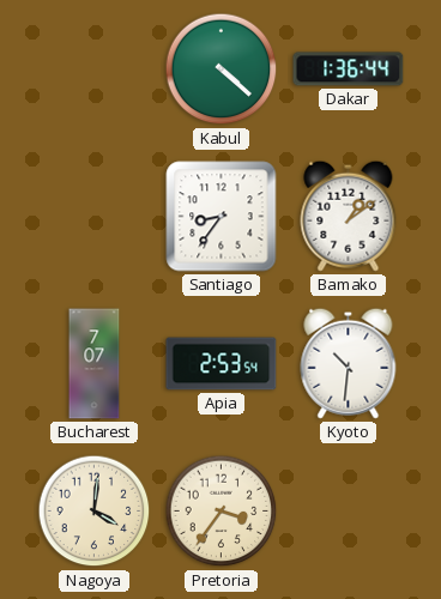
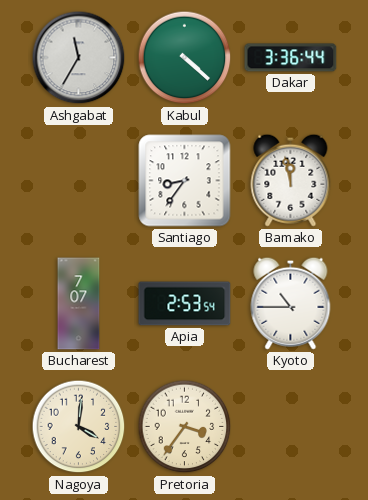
Ashgabat: none -> 11:35 (79, 58)
Dakar: 1:36 -> 3:36 (291, 58)
Bamako: 1:09 -> 11:58 (291, 180)
Kyoto: 10:31 -> 10:45 (291, 303)
